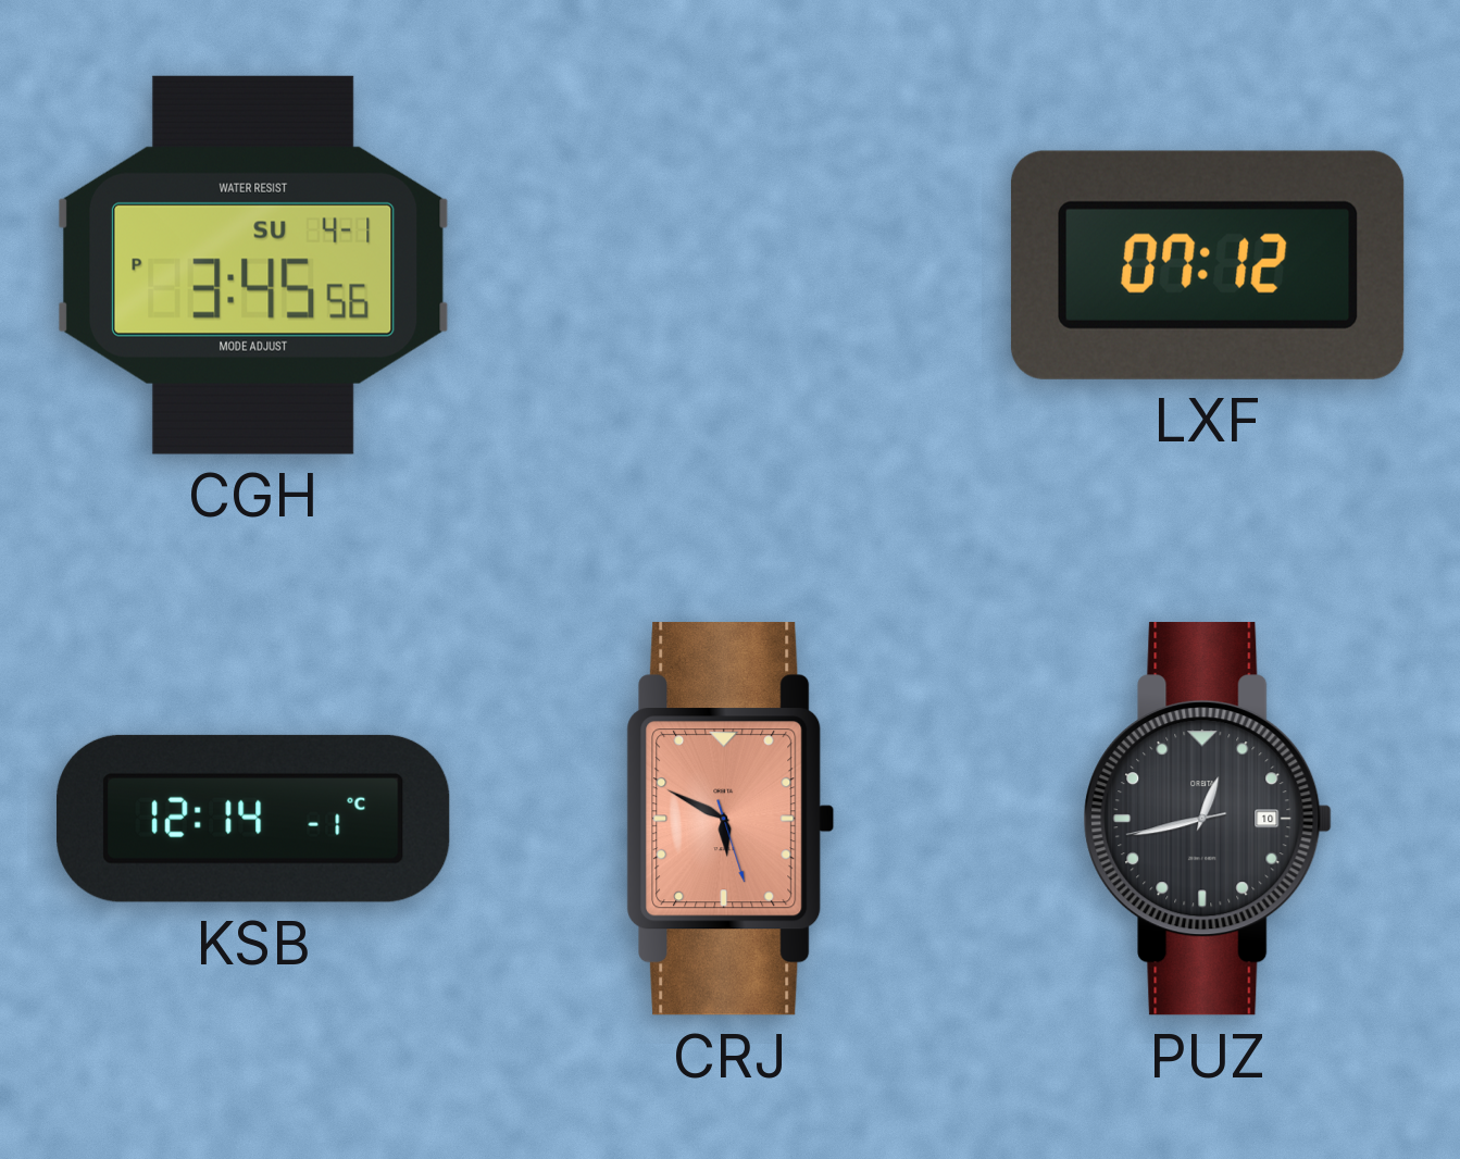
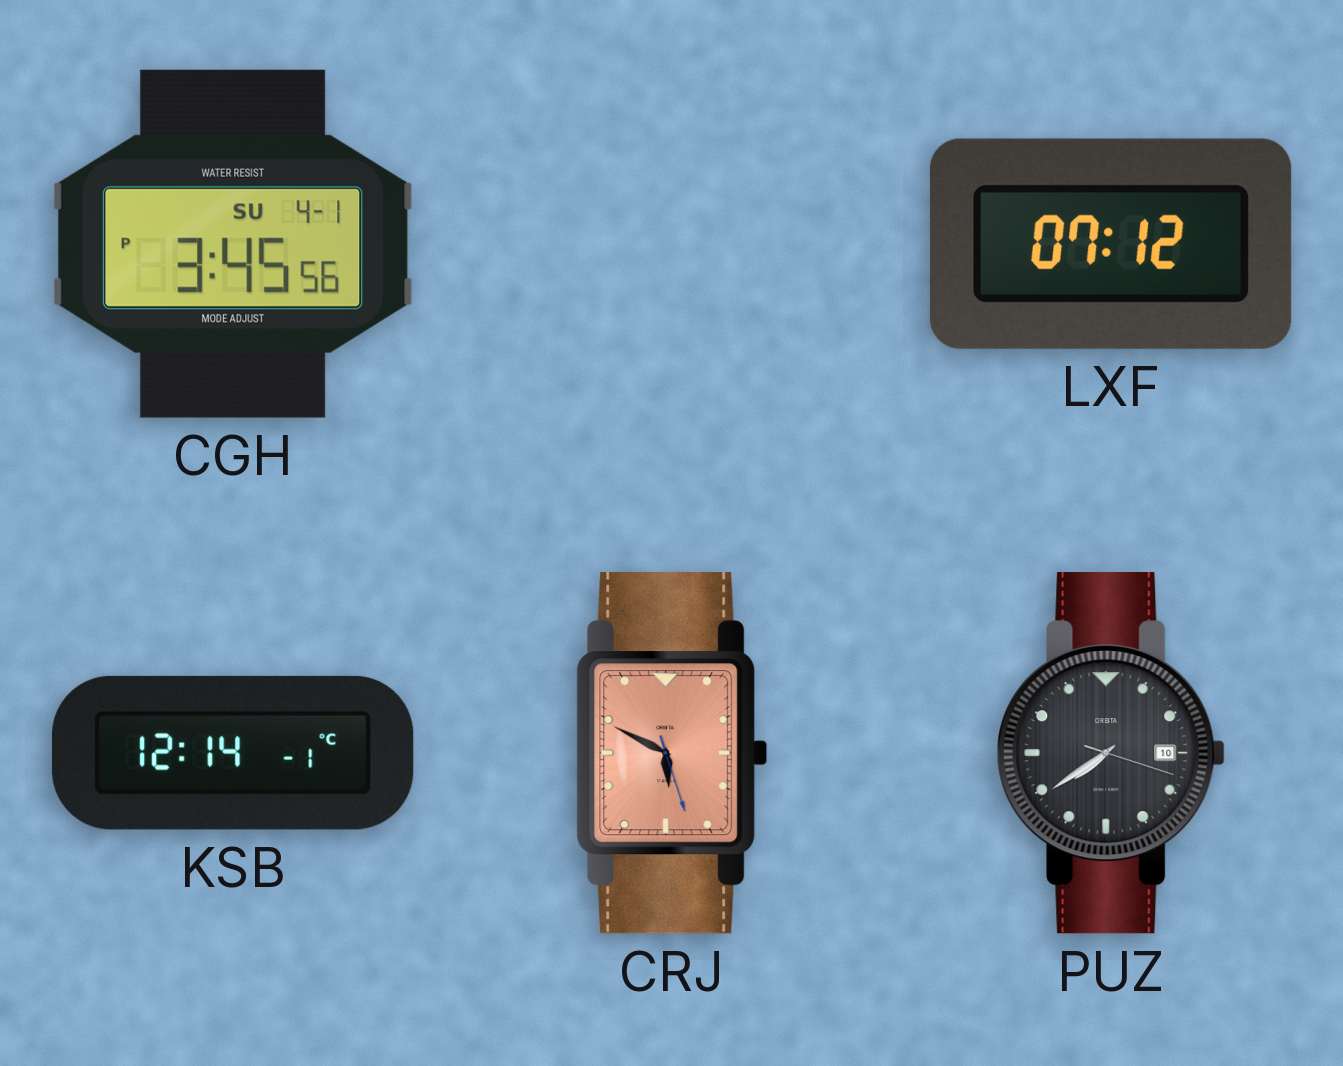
PUZ: 12:42 -> 7:39 (1111, 754)
